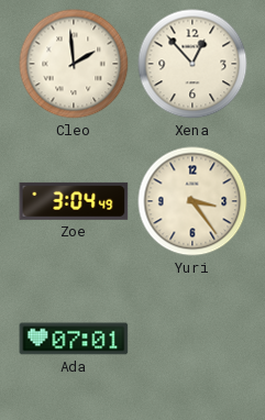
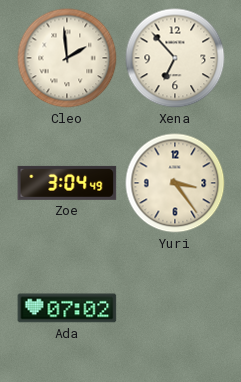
Xena: 12:53 -> 6:53 (175, 58)
Ada: 07:01 -> 07:02 (67, 308)
